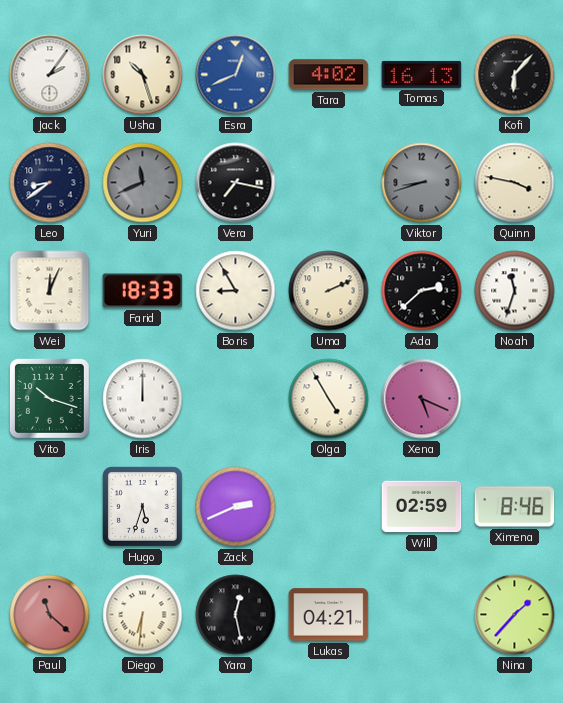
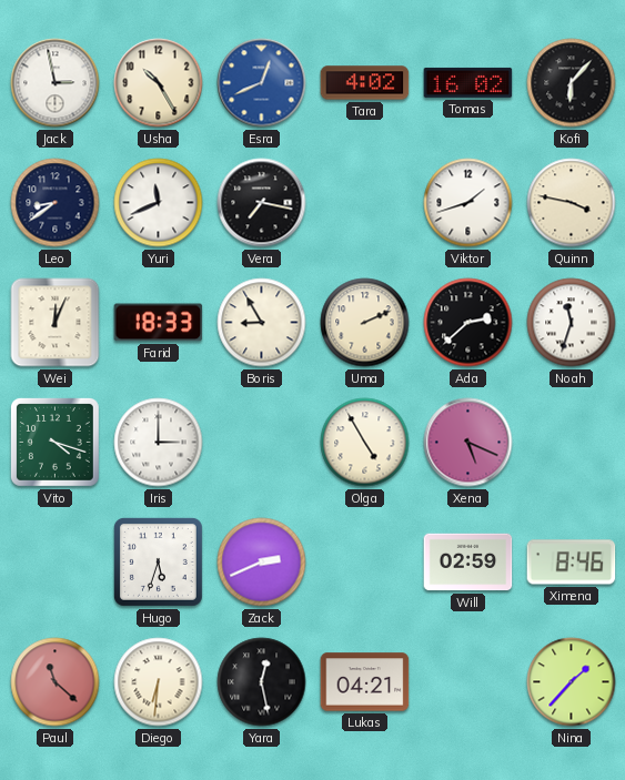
Jack: 2:06 -> 2:58 (56, 83)
Usha: 10:27 -> 10:25 (159, 83)
Tomas: 16:13 -> 16:02 (468, 82)
Yuri dial: grey -> white (159, 203)
Viktor: 8:42 -> 1:42 (468, 203)
Viktor dial: grey -> white (468, 203)
Vito: 10:18 -> 4:18 (54, 442)
Iris: 12:00 -> 3:00 (159, 443)
